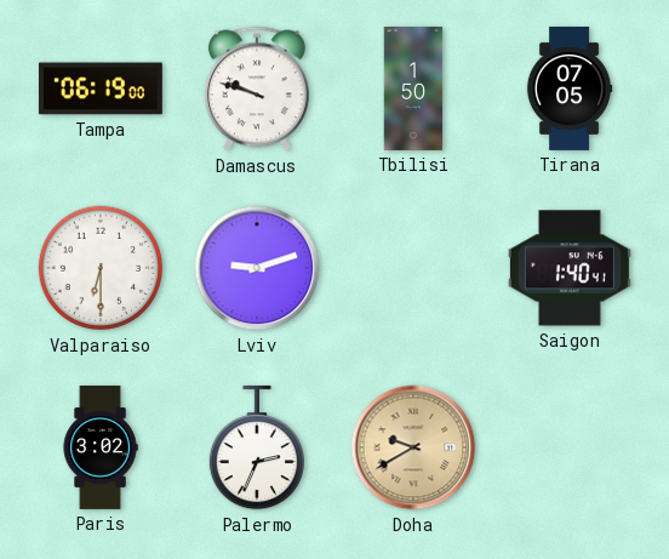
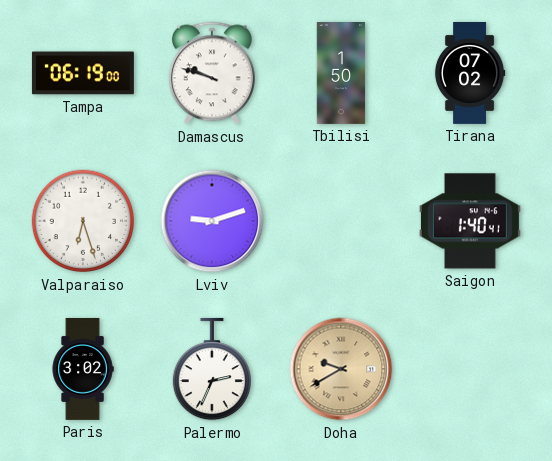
Tirana: 07:05 -> 07:02 (470, 73)
Valparaiso: 6:30 -> 6:27 (83, 221)
